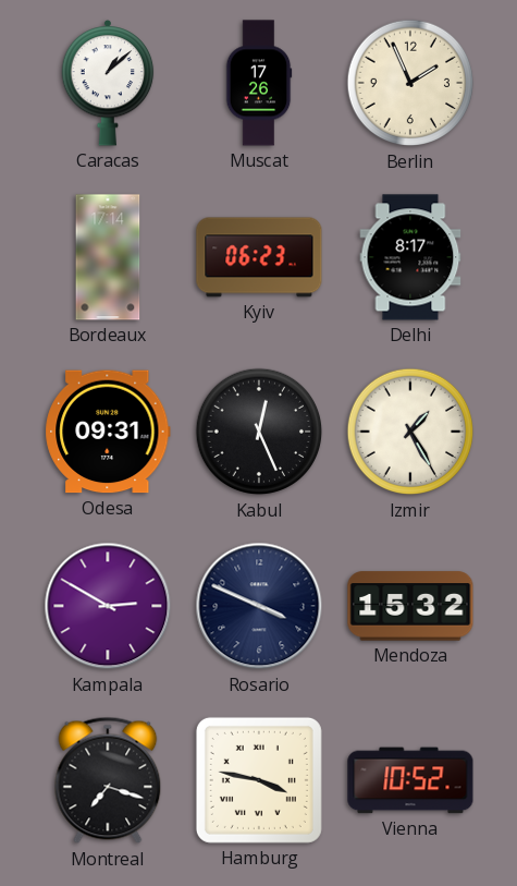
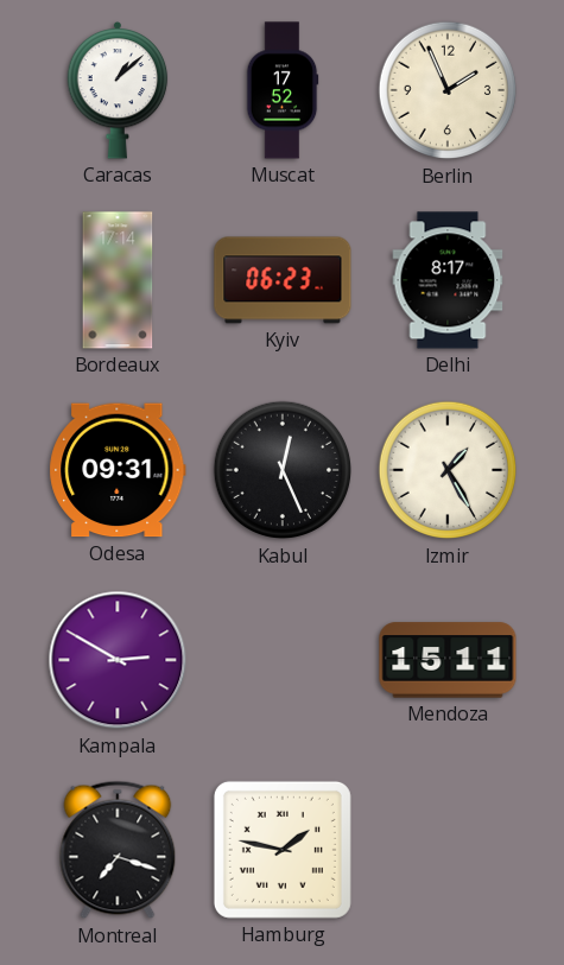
Muscat: 17:26 -> 17:52 (283, 90)
Rosario: 3:49 -> none (259, 606)
Mendoza: 15:32 -> 15:11 (448, 660)
Hamburg: 3:47 -> 1:47 (283, 850)
Vienna: 10:52 -> none (410, 780)
